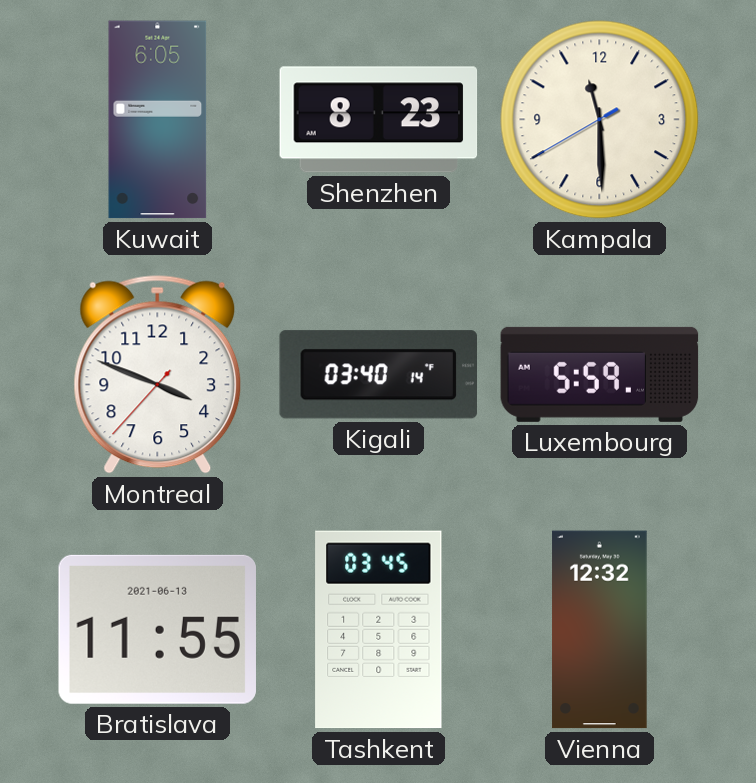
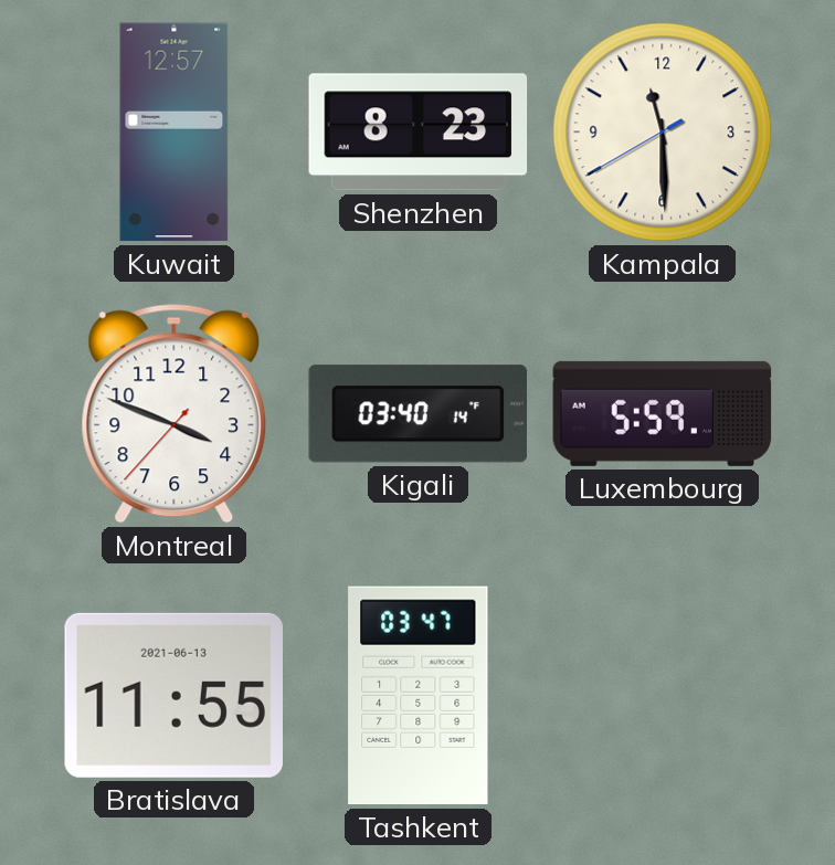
Kuwait: 6:05 -> 12:57 (175, 133)
Tashkent: 03:45 -> 03:47 (419, 696)
Vienna: 12:32 -> none (600, 630)
